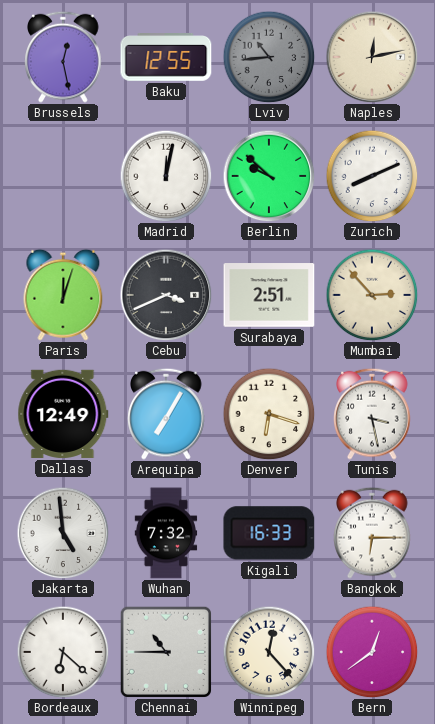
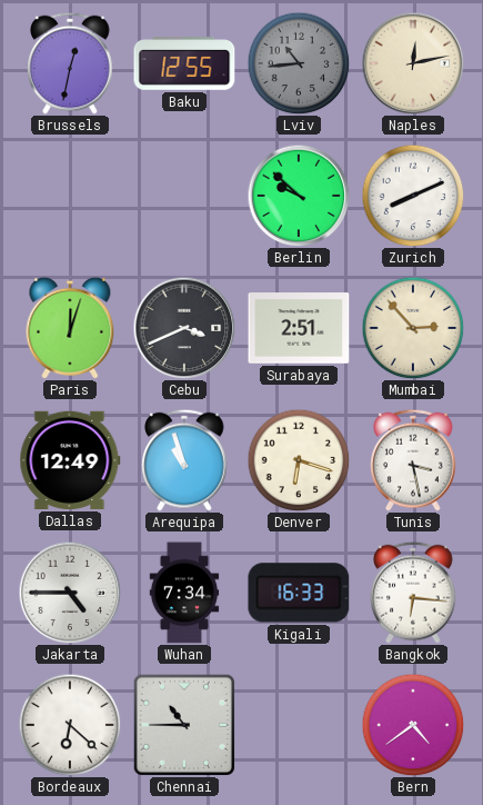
Brussels: 12:28 -> 12:32 (70, 63)
Madrid: 12:02 -> none (166, 176)
Arequipa: 7:05 -> 10:57 (184, 460)
Jakarta: 4:59 -> 4:45 (70, 593)
Wuhan: 7:32 -> 7:34 (184, 593)
Bangkok: 6:15 -> 6:16 (413, 593)
Winnipeg: 12:23 -> none (269, 652)
Bern: 12:39 -> 4:39 (413, 725)
